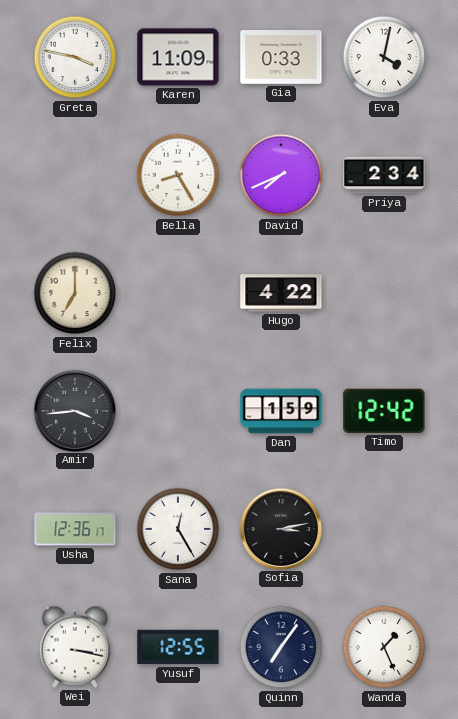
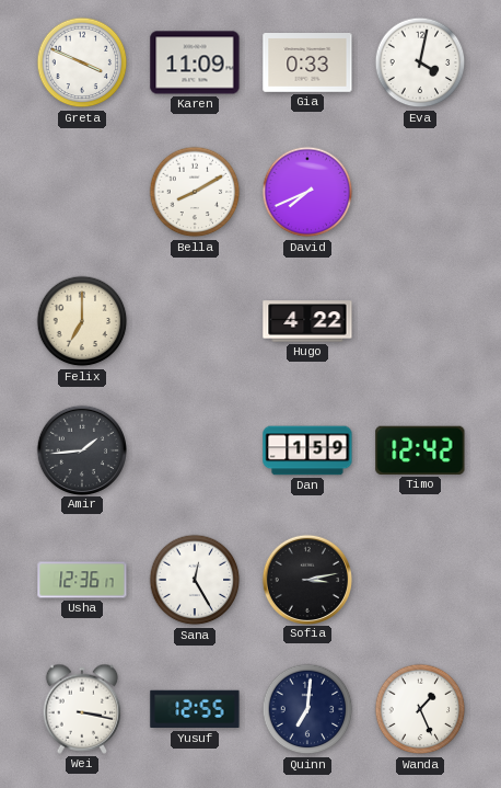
Greta: 3:47 -> 3:49 (82, 62)
Bella: 8:25 -> 8:10 (195, 192)
Priya: 2:34 -> none (384, 175)
Amir: 3:44 -> 1:44 (81, 449)
Quinn: 7:06 -> 7:01 (307, 709)
